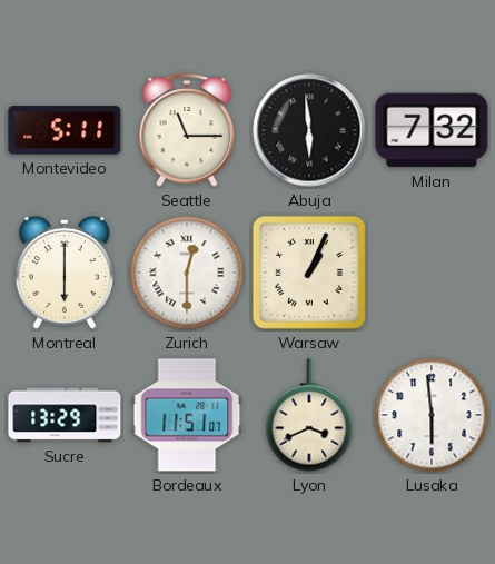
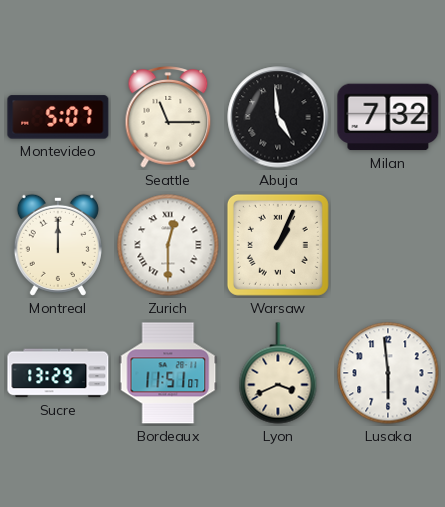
Montevideo: 5:11 -> 5:07 (58, 117)
Abuja: 5:59 -> 4:59 (278, 117)
Montreal: 6:00 -> 12:00 (58, 245)
